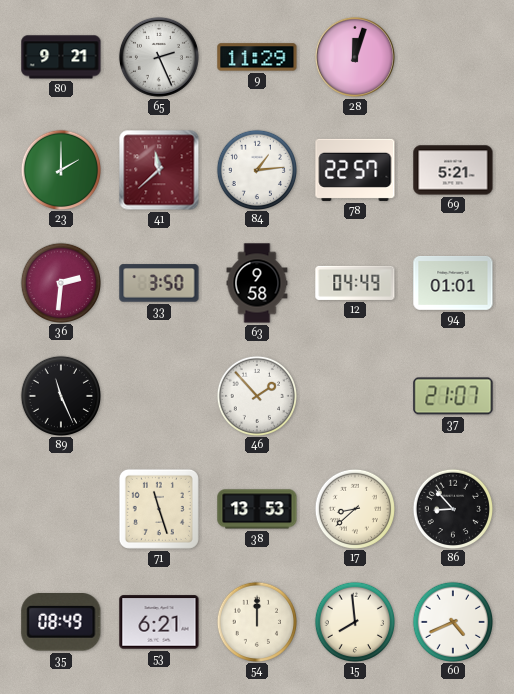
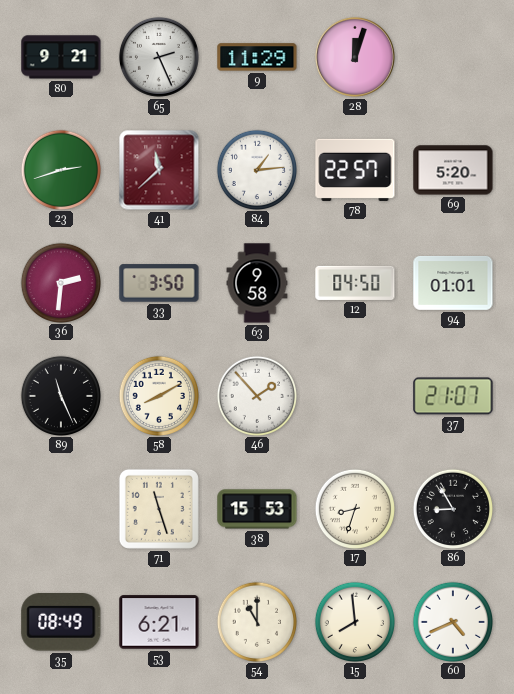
23: 2:00 -> 2:42 (60, 169)
69: 5:21 -> 5:20 (453, 170)
12: 04:49 -> 04:50 (355, 283)
58: none -> 8:10 (158, 395)
38: 13:53 -> 15:53 (257, 509)
17: 8:38 -> 8:33 (354, 508)
86: 8:53 -> 8:55 (452, 508)
54: 12:00 -> 11:00 (256, 621)
